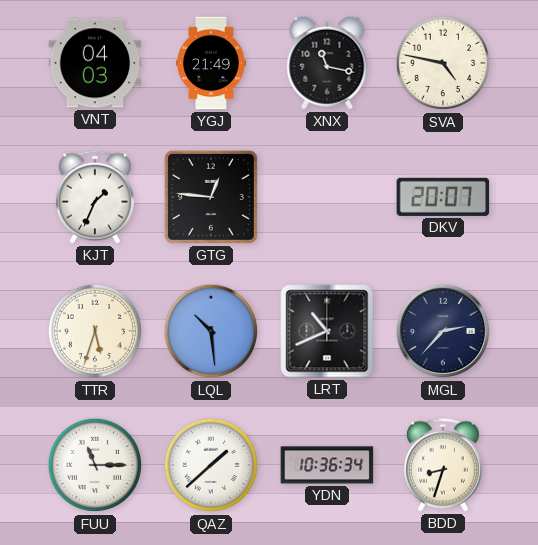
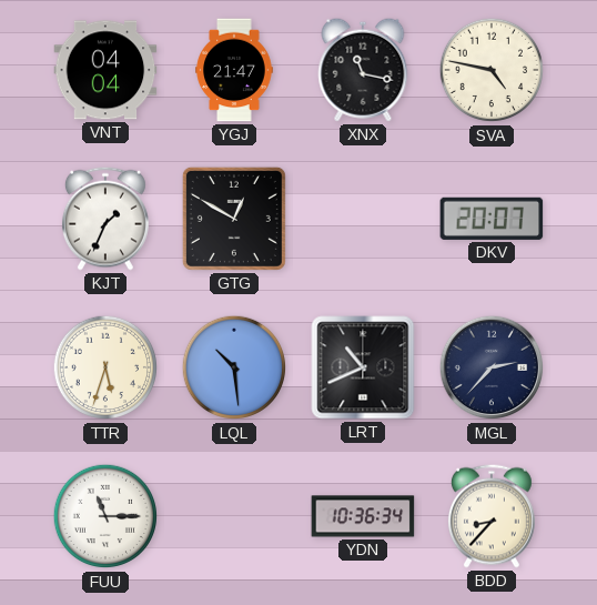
VNT: 04:03 -> 04:04 (105, 70)
YGJ: 21:49 -> 21:47 (234, 70)
GTG: 12:46 -> 12:50 (234, 219)
QAZ: 1:38 -> none (211, 465)
BDD: 8:33 -> 8:37 (492, 516)
